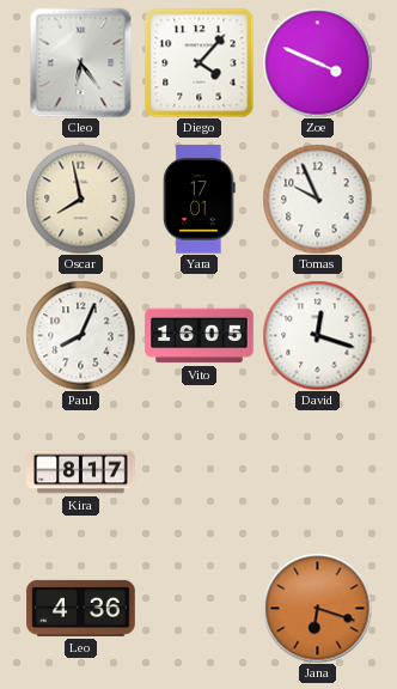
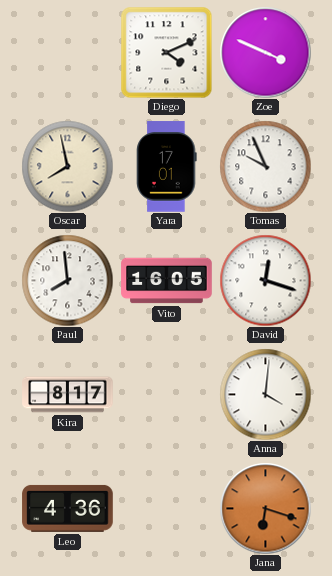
Cleo: 6:24 -> none (81, 62)
Diego: 4:07 -> 4:11 (166, 52)
Paul: 8:04 -> 7:59 (67, 280)
Anna: none -> 4:01 (265, 394)
